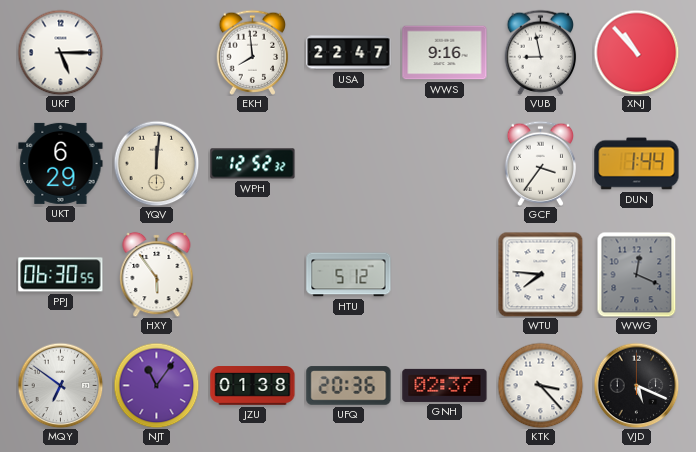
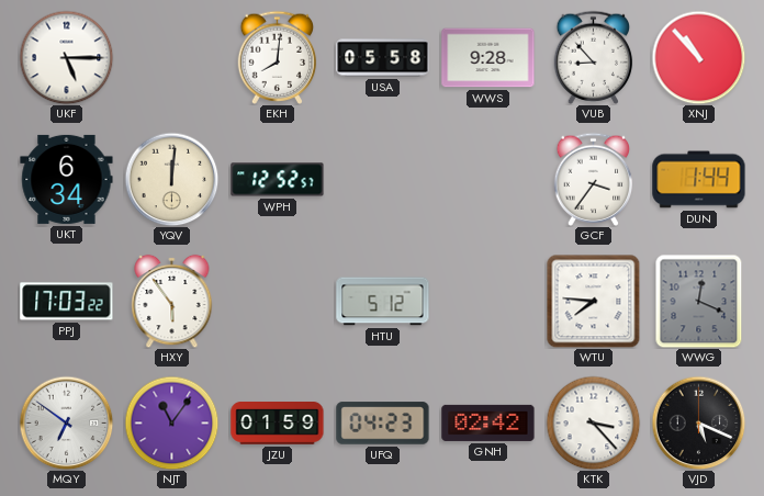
EKH: 7:59 -> 8:01 (278, 57)
USA: 22:47 -> 05:58 (383, 58)
WWS: 9:16 -> 9:28 (488, 58)
VUB: 8:58 -> 8:53 (594, 57)
UKT: 6:29 -> 6:34 (67, 179)
WPH: 12:52:32 -> 12:52:57 (278, 180)
PPJ: 06:30 -> 17:03 (67, 302)
JZU: 01:38 -> 01:59 (278, 424)
UFQ: 20:36 -> 04:23 (383, 424)
GNH: 02:37 -> 02:42 (488, 422)
